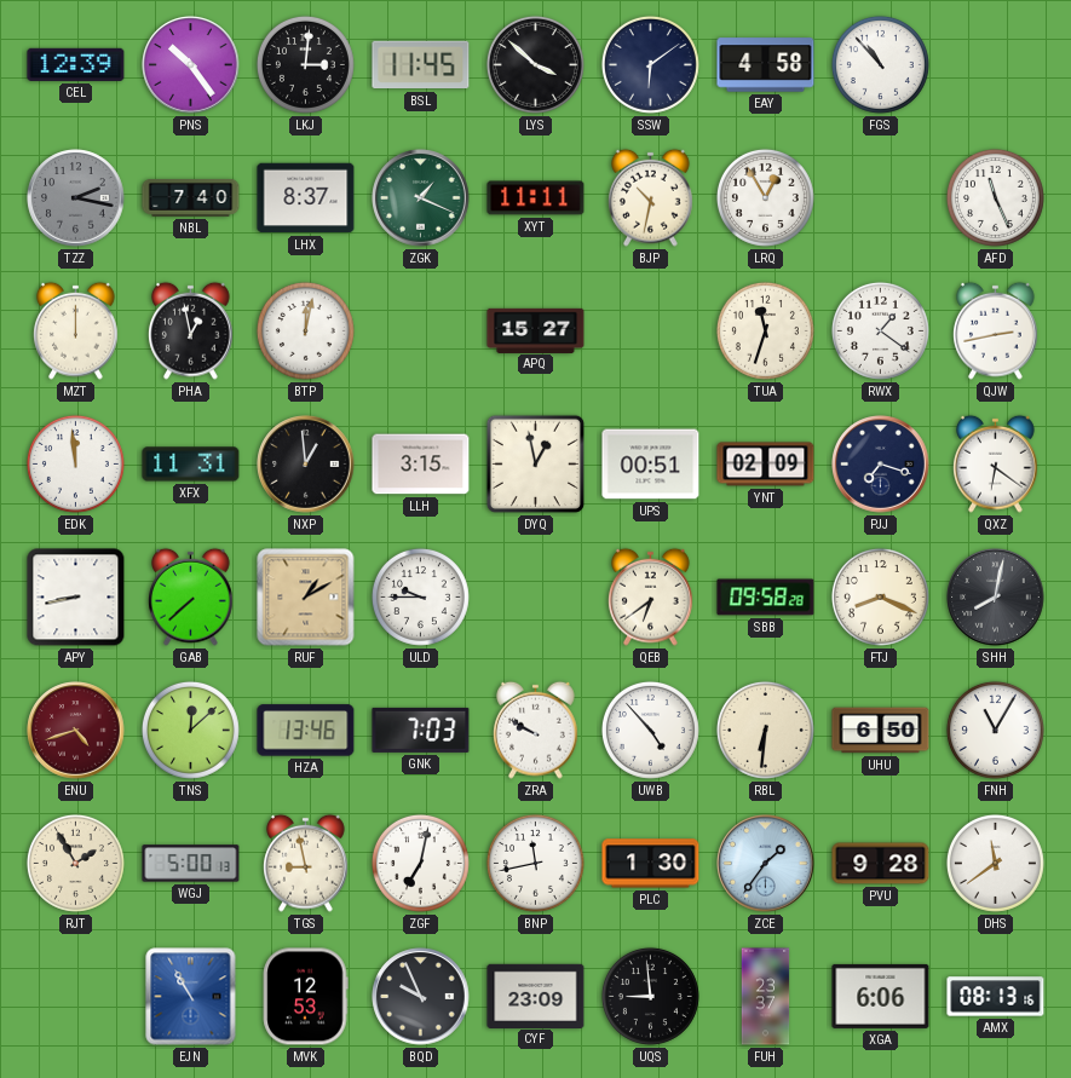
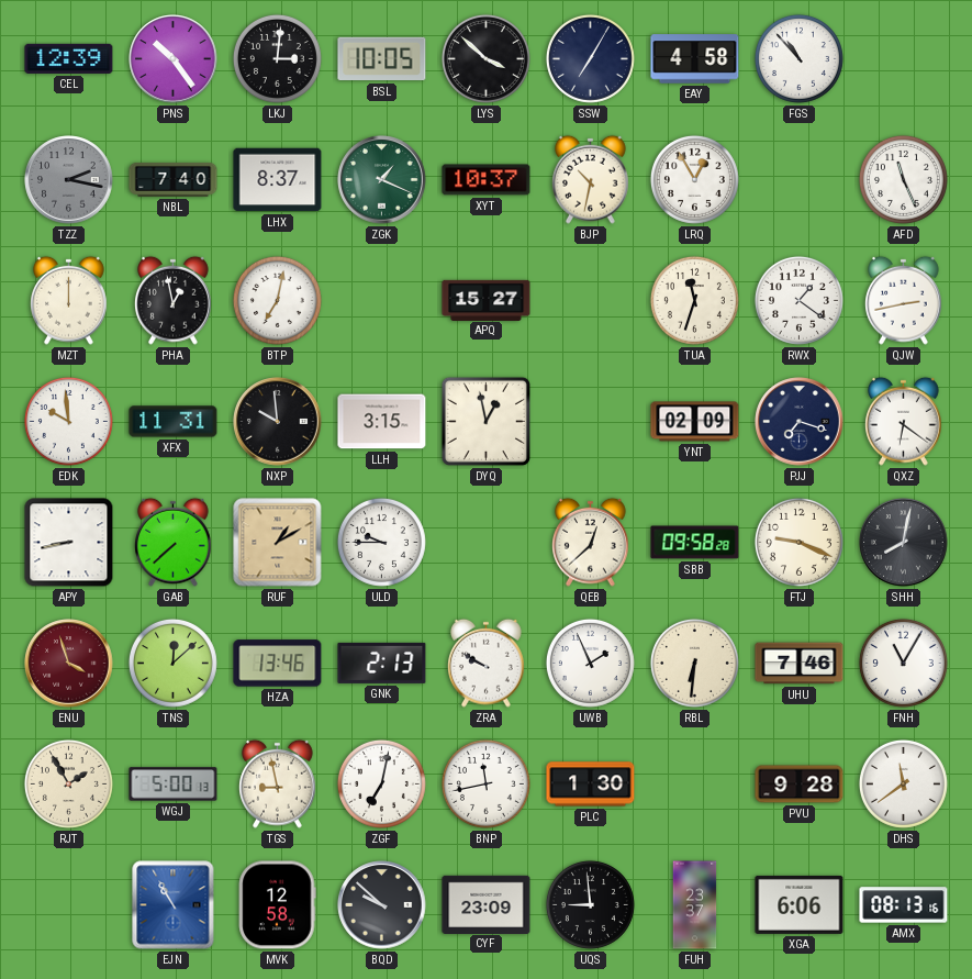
BSL: 11:45 -> 10:05 (382, 59)
SSW: 6:09 -> 7:05 (590, 58)
XYT: 11:11 -> 10:37 (487, 180)
BTP: 12:02 -> 7:02 (277, 300)
EDK: 11:59 -> 9:59 (68, 421)
NXP: 12:59 -> 9:59 (278, 422)
UPS: 00:51 -> none (651, 465)
QEB: 6:39 -> 12:38 (591, 542)
FTJ: 8:19 -> 9:19 (798, 542)
ENU: 4:42 -> 3:57 (69, 664)
GNK: 7:03 -> 2:13 (382, 663)
UWB: 4:53 -> 1:56 (590, 663)
UHU: 6:50 -> 7:46 (800, 664)
ZCE: 1:36 -> none (766, 864)
MVK: 12:53 -> 12:58 (277, 905)
BQD: 9:56 -> 9:52 (382, 905)
